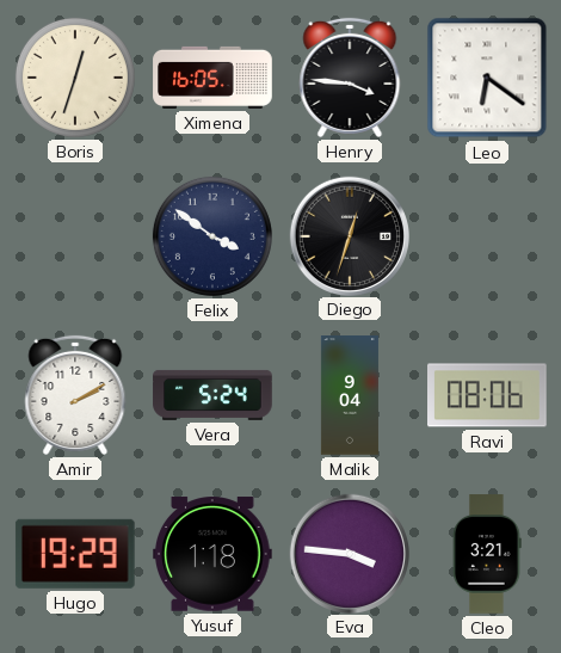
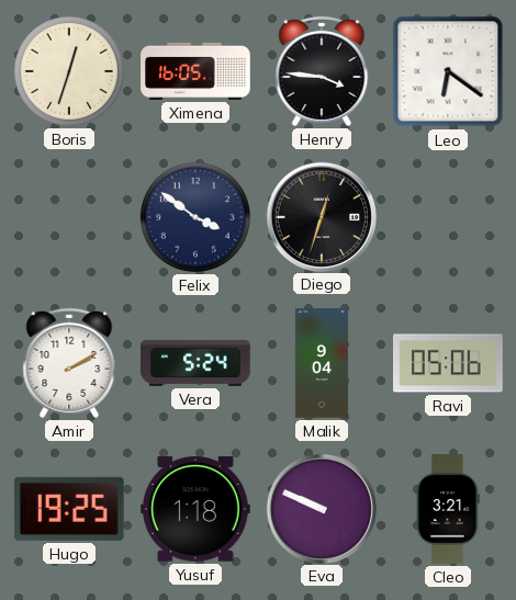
Ravi: 08:06 -> 05:06 (449, 363)
Hugo: 19:29 -> 19:25 (69, 509)
Eva: 3:46 -> 9:49 (321, 508)
